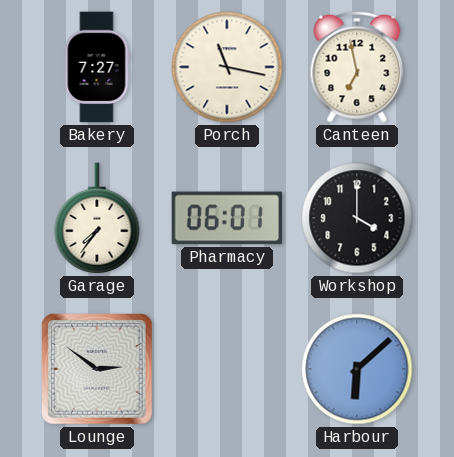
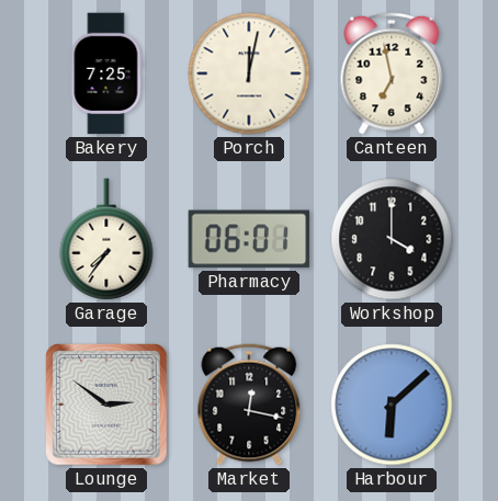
Bakery: 7:27 -> 7:25 (106, 73)
Porch: 11:17 -> 12:02 (249, 73)
Market: none -> 12:17 (249, 405)
